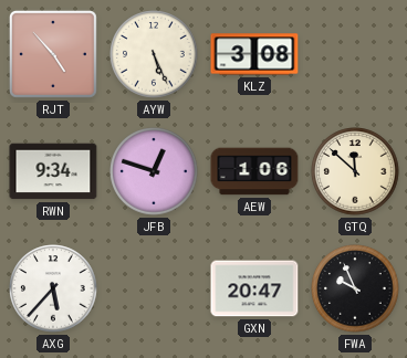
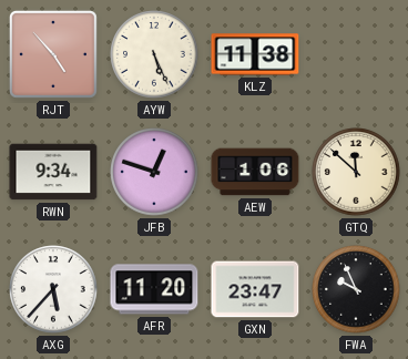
KLZ: 3:08 -> 11:38 (255, 54)
AFR: none -> 11:20 (154, 289)
GXN: 20:47 -> 23:47 (255, 289)
